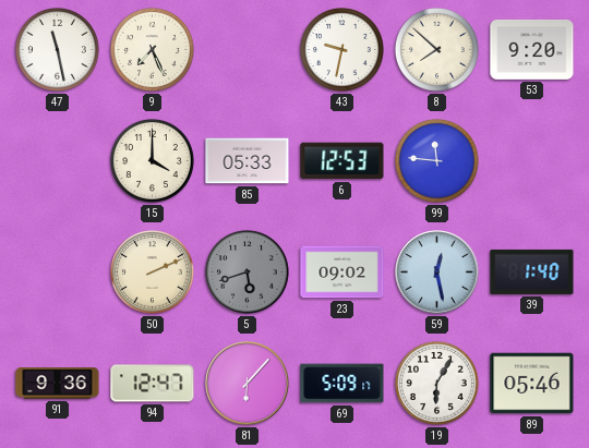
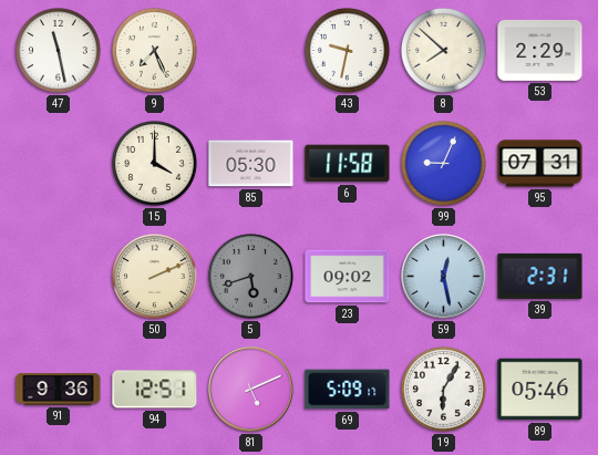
53: 9:20 -> 2:29 (540, 50)
85: 05:33 -> 05:30 (251, 164)
6: 12:53 -> 11:58 (348, 164)
99: 11:46 -> 9:04 (443, 163)
95: none -> 07:31 (540, 164)
39: 1:40 -> 2:31 (540, 276)
94: 12:47 -> 12:51 (155, 390)
81: 6:07 -> 5:11 (251, 390)
